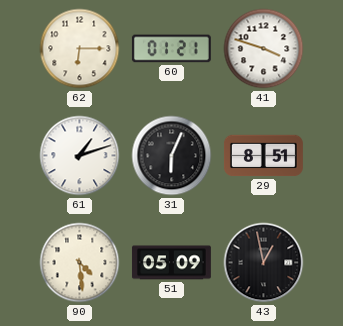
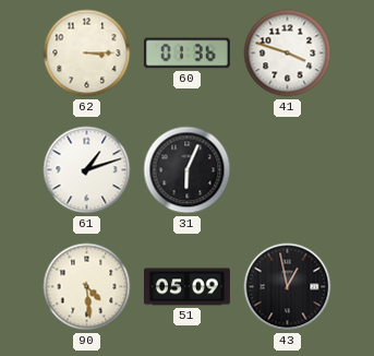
62: 6:15 -> 3:15 (87, 54)
60: 01:21 -> 01:36 (186, 54)
29: 8:51 -> none (263, 156)
